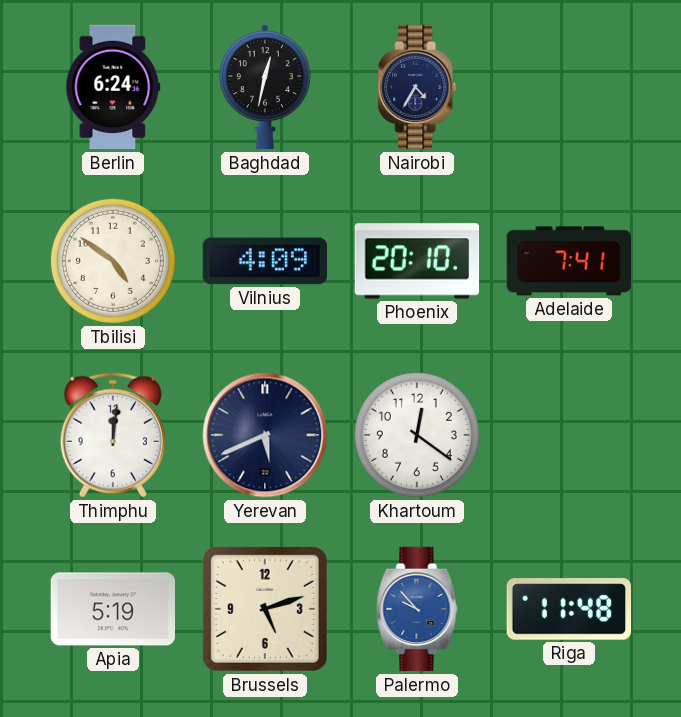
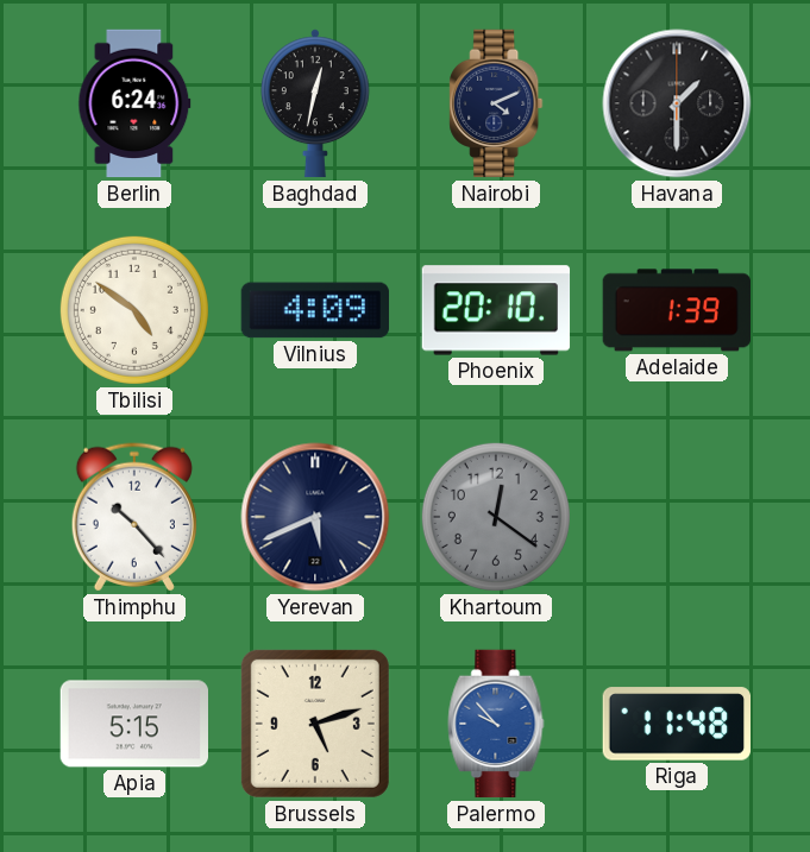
Nairobi: 4:35 -> 4:11 (496, 103)
Havana: none -> 1:30 (677, 103)
Adelaide: 7:41 -> 1:39 (676, 310)
Thimphu: 12:01 -> 10:23 (134, 517)
Khartoum dial: white -> grey (496, 517)
Apia: 5:19 -> 5:15 (133, 724)
